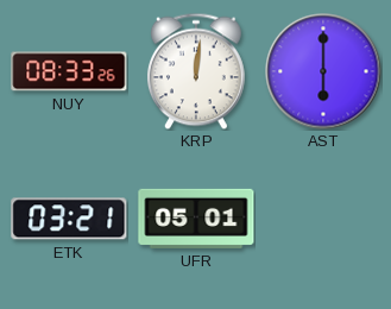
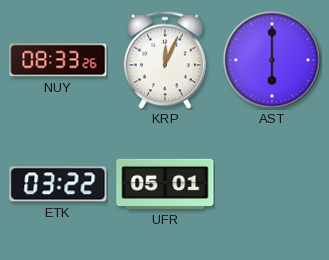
KRP: 12:01 -> 12:04 (165, 60)
ETK: 03:21 -> 03:22 (58, 184)
